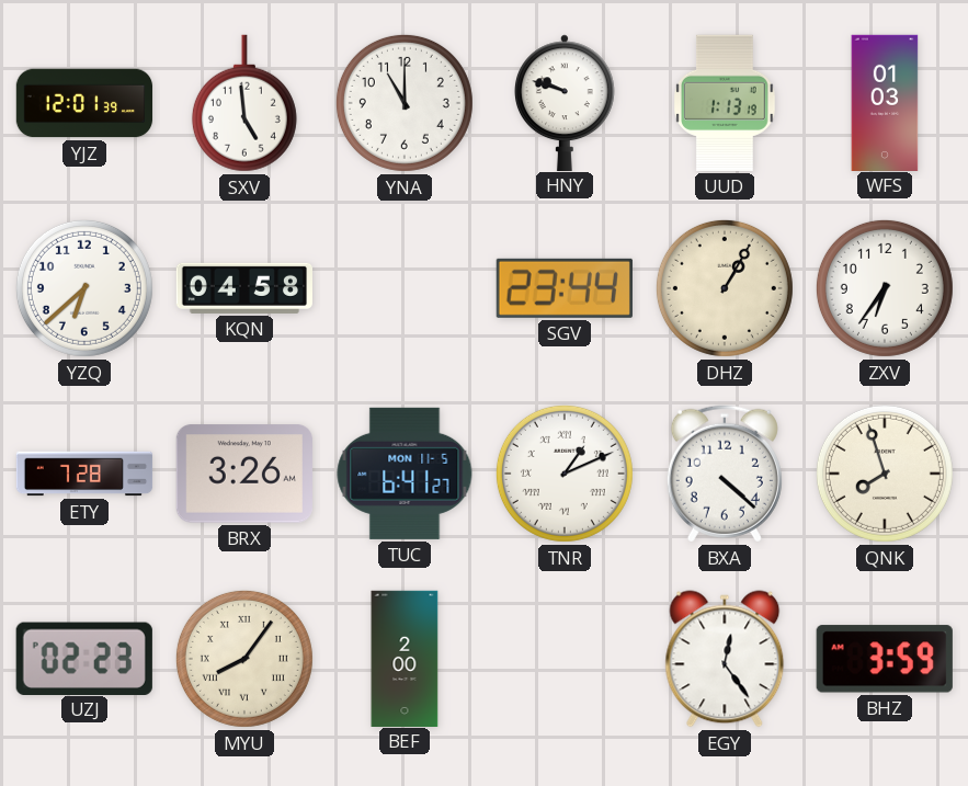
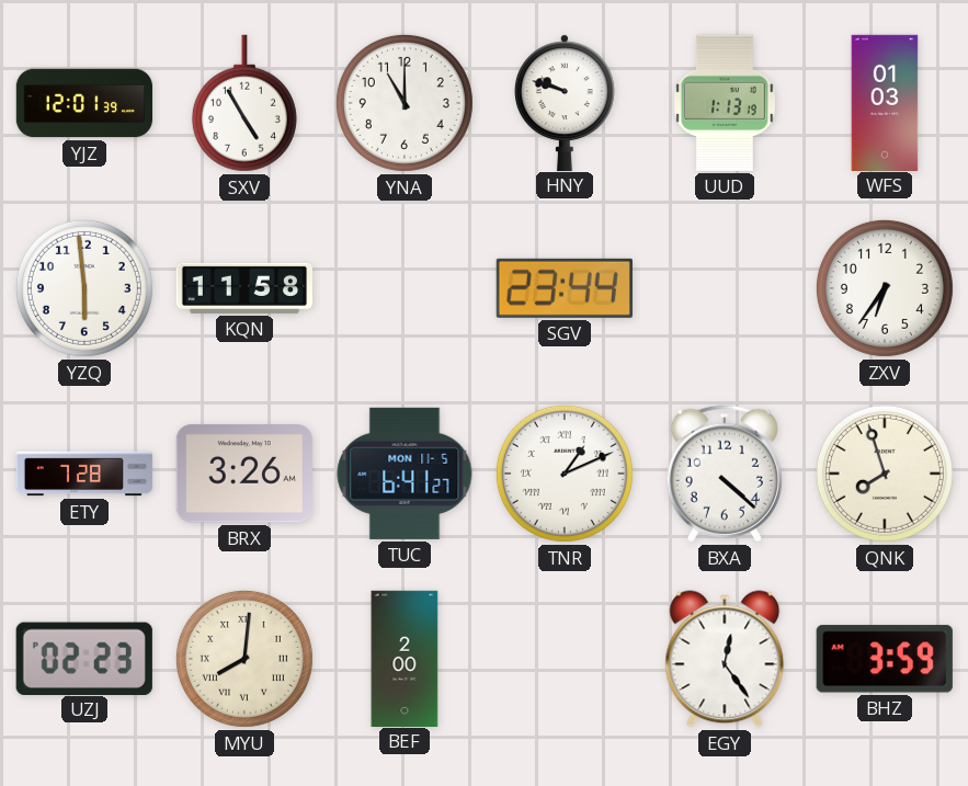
SXV: 4:59 -> 4:55 (244, 103)
YZQ: 6:38 -> 5:59 (84, 288)
KQN: 04:58 -> 11:58 (243, 288)
DHZ: 1:05 -> none (725, 288)
MYU: 8:06 -> 8:01 (244, 659)
